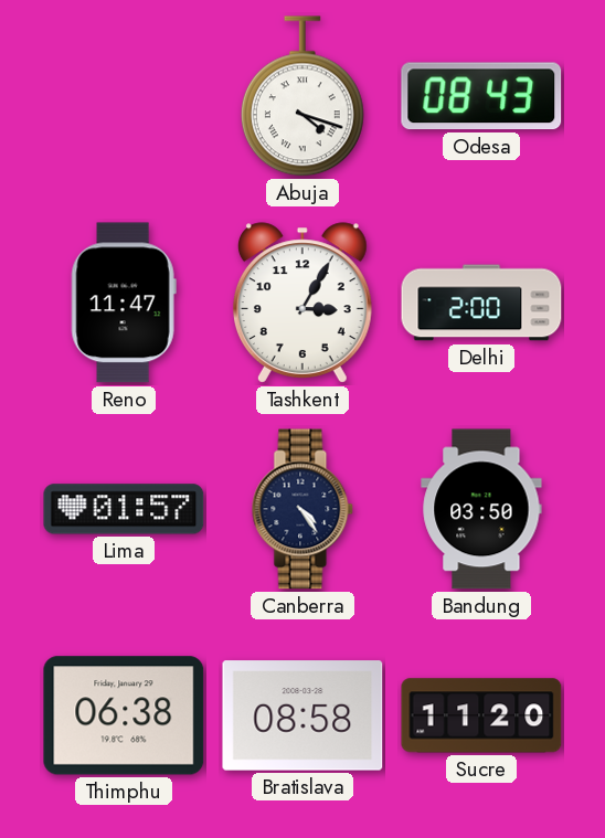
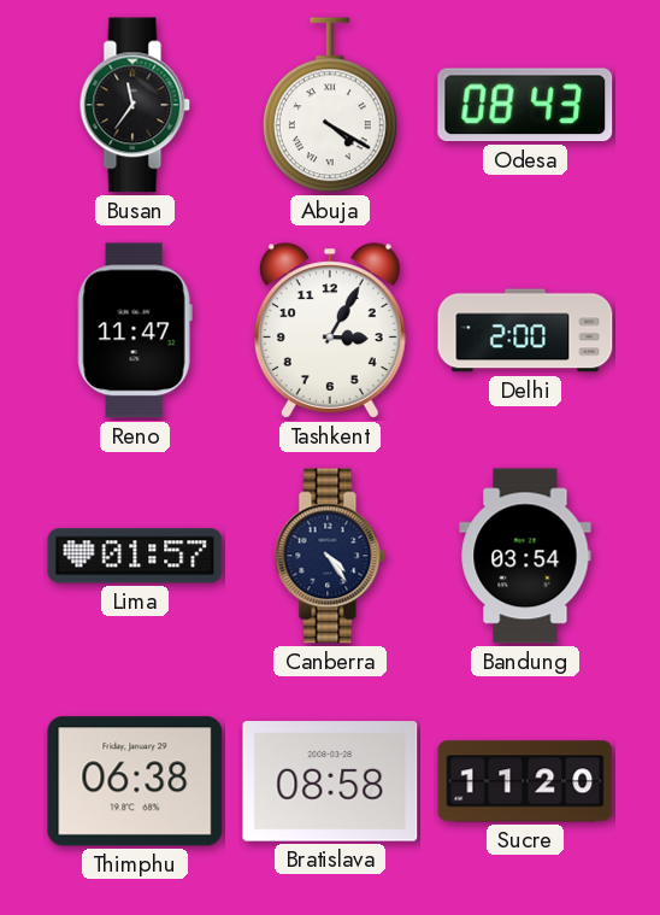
Busan: none -> 11:36 (135, 105)
Abuja: 4:18 -> 4:20 (330, 105)
Bandung: 03:50 -> 03:54 (525, 556)
